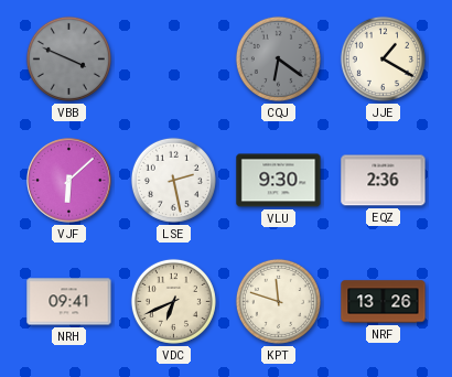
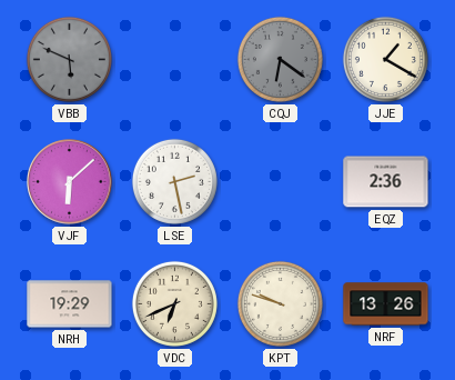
VBB: 3:49 -> 5:49 (69, 59)
VLU: 9:30 -> none (279, 181)
NRH: 09:41 -> 19:29 (70, 304)
KPT: 11:48 -> 9:48 (280, 303)
